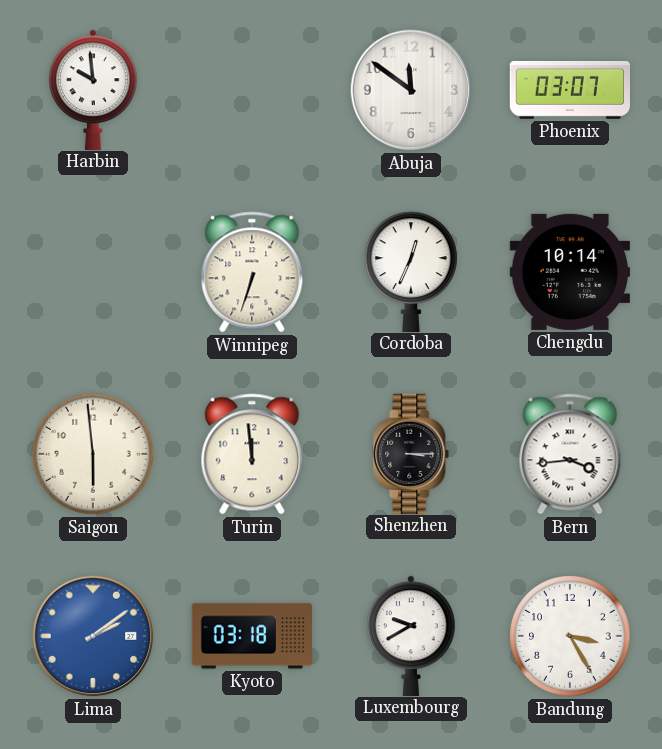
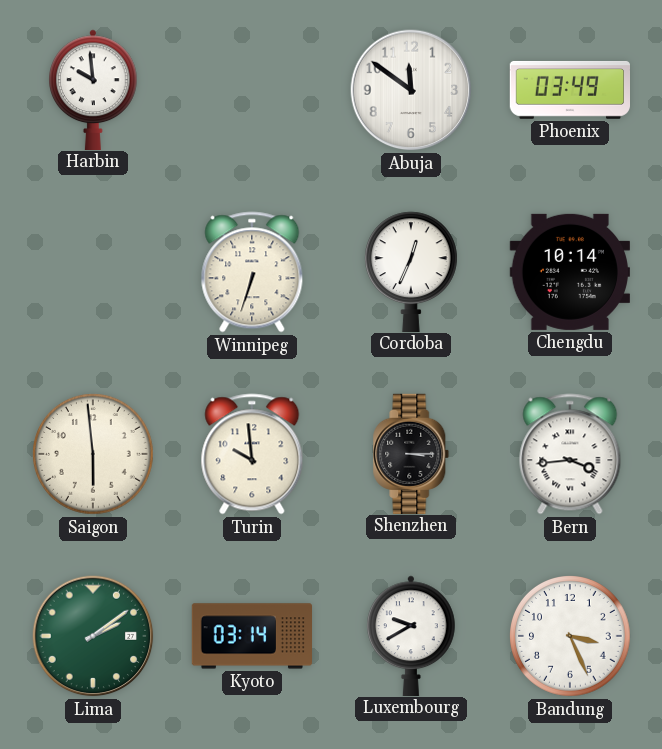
Phoenix: 03:07 -> 03:49 (569, 90)
Turin: 11:59 -> 9:59 (252, 454)
Lima dial: blue -> green (93, 636)
Kyoto: 03:18 -> 03:14 (252, 636)
Bandung: 3:25 -> 3:26 (571, 637)
